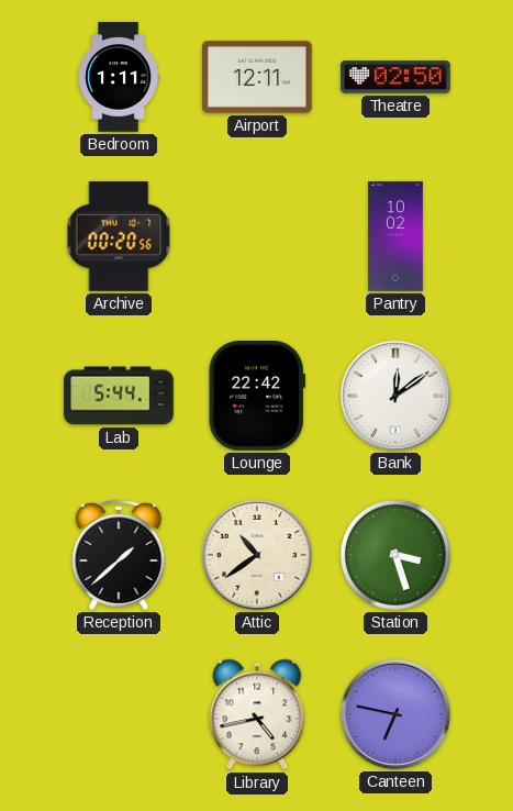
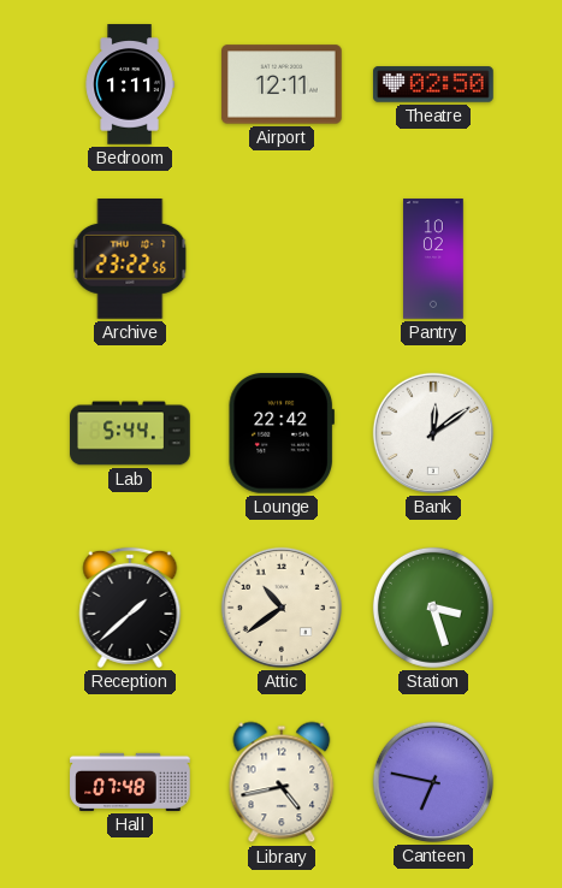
Archive: 00:20 -> 23:22 (130, 260)
Hall: none -> 07:48 (130, 782)
